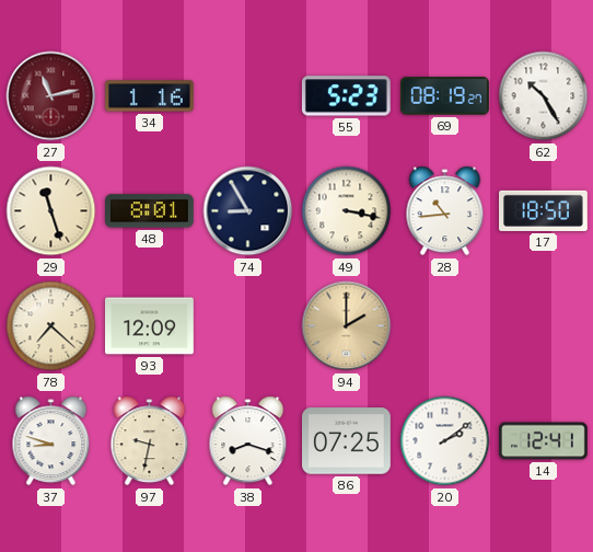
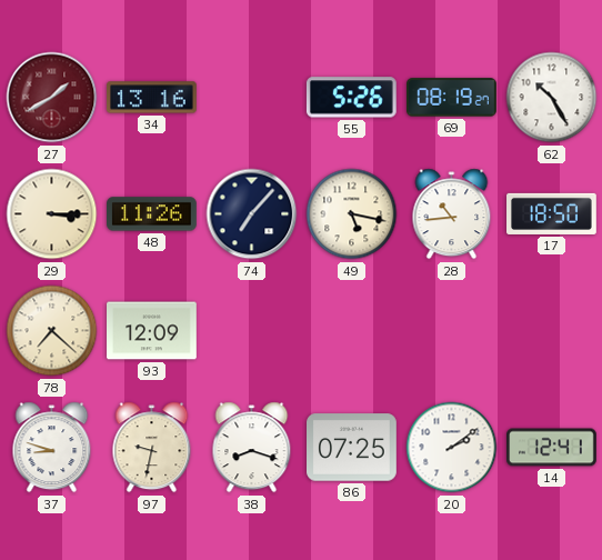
27: 11:13 -> 1:40 (52, 98)
34: 1:16 -> 13:16 (152, 98)
55: 5:23 -> 5:26 (351, 98)
29: 11:27 -> 3:15 (52, 214)
48: 8:01 -> 11:26 (152, 214)
74: 8:55 -> 7:07 (252, 214)
49: 3:17 -> 5:17 (352, 214)
94: 2:00 -> none (347, 326)
